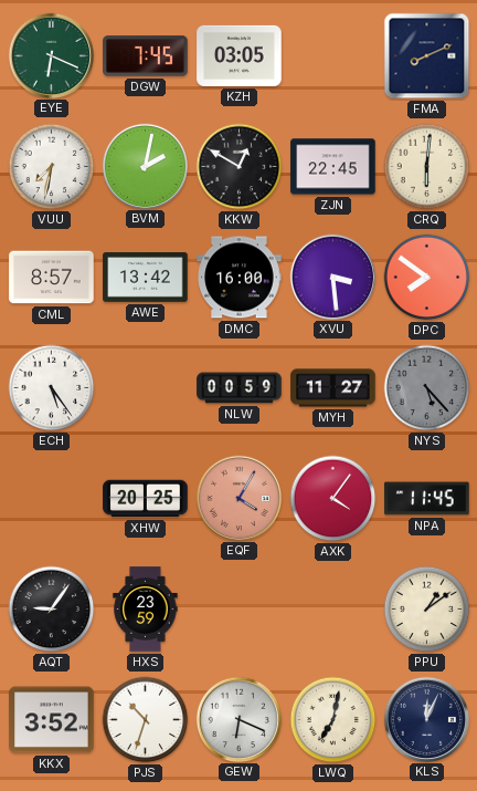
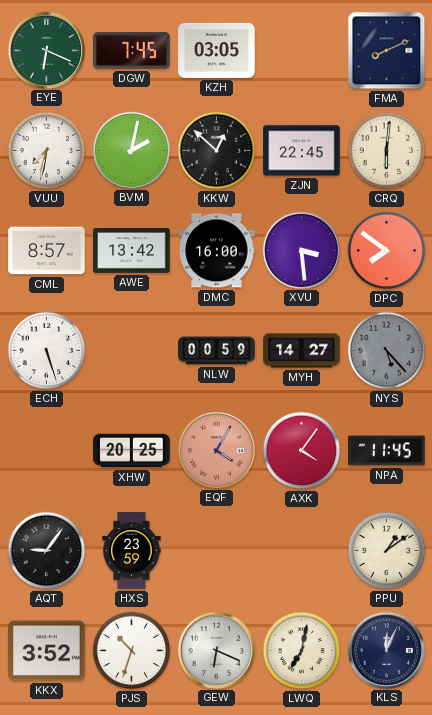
KKW: 12:50 -> 12:52 (217, 151)
ECH: 5:24 -> 5:27 (47, 351)
MYH: 11:27 -> 14:27 (302, 351)
